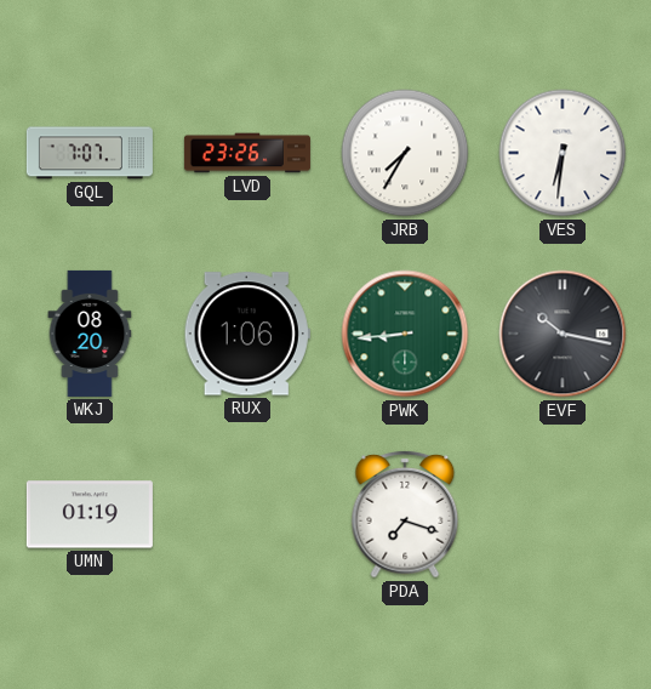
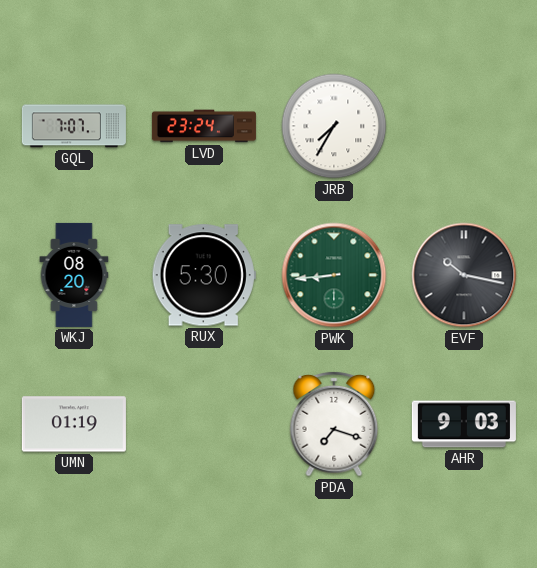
LVD: 23:26 -> 23:24 (204, 126)
VES: 6:31 -> none (563, 153)
RUX: 1:06 -> 5:30 (204, 275)
AHR: none -> 9:03 (464, 424)
